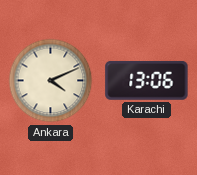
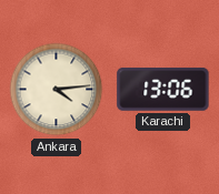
Ankara: 4:11 -> 4:14 (57, 90)
